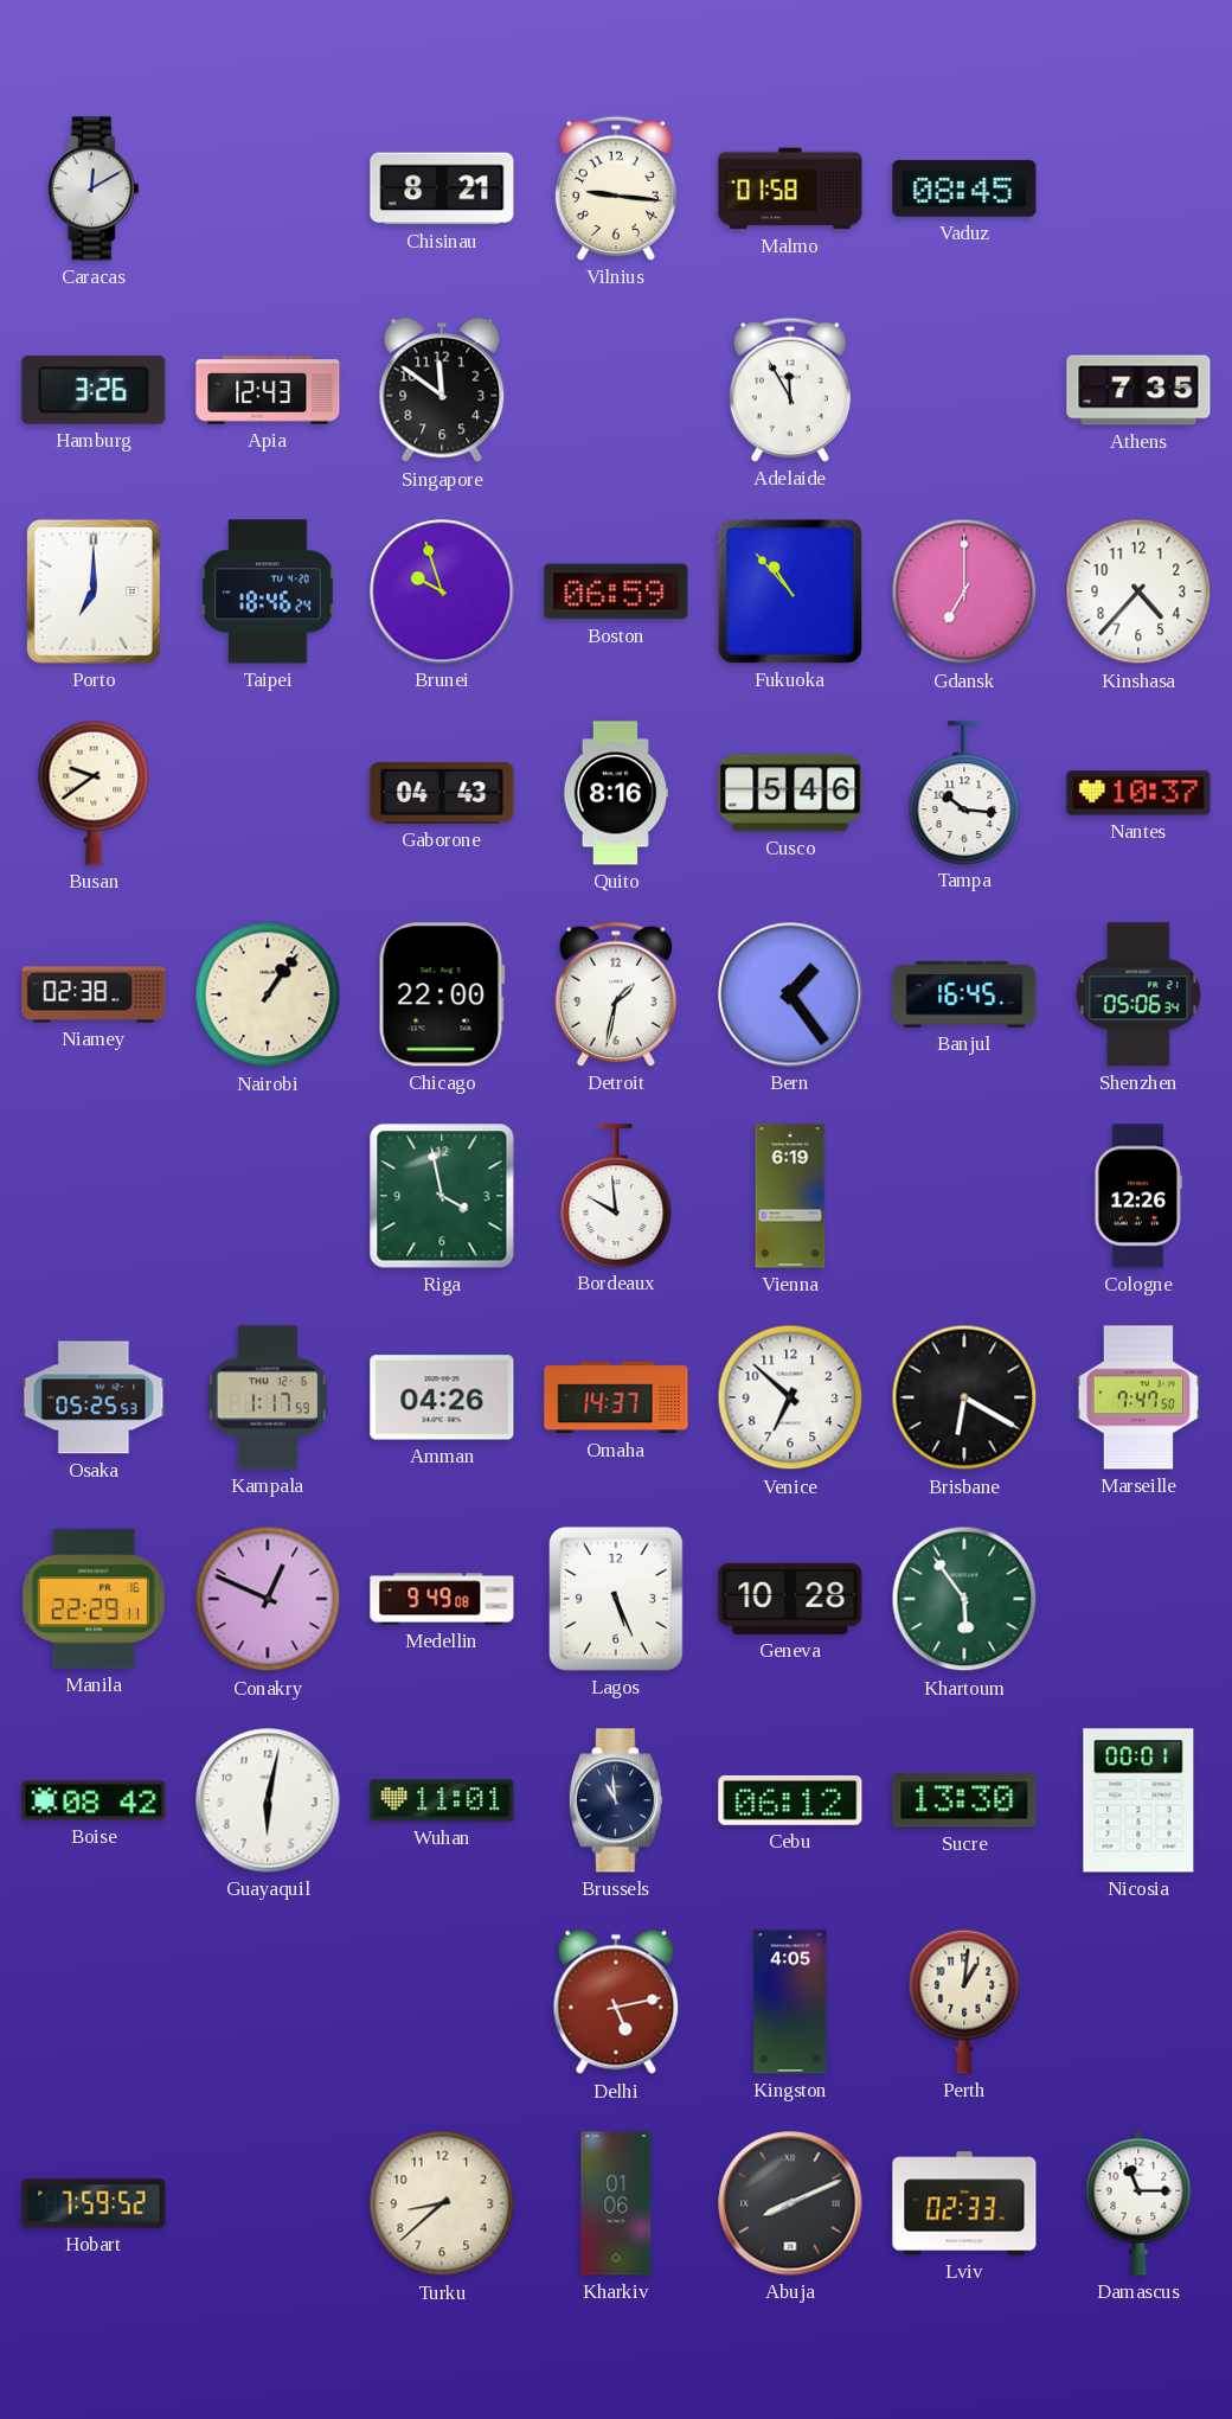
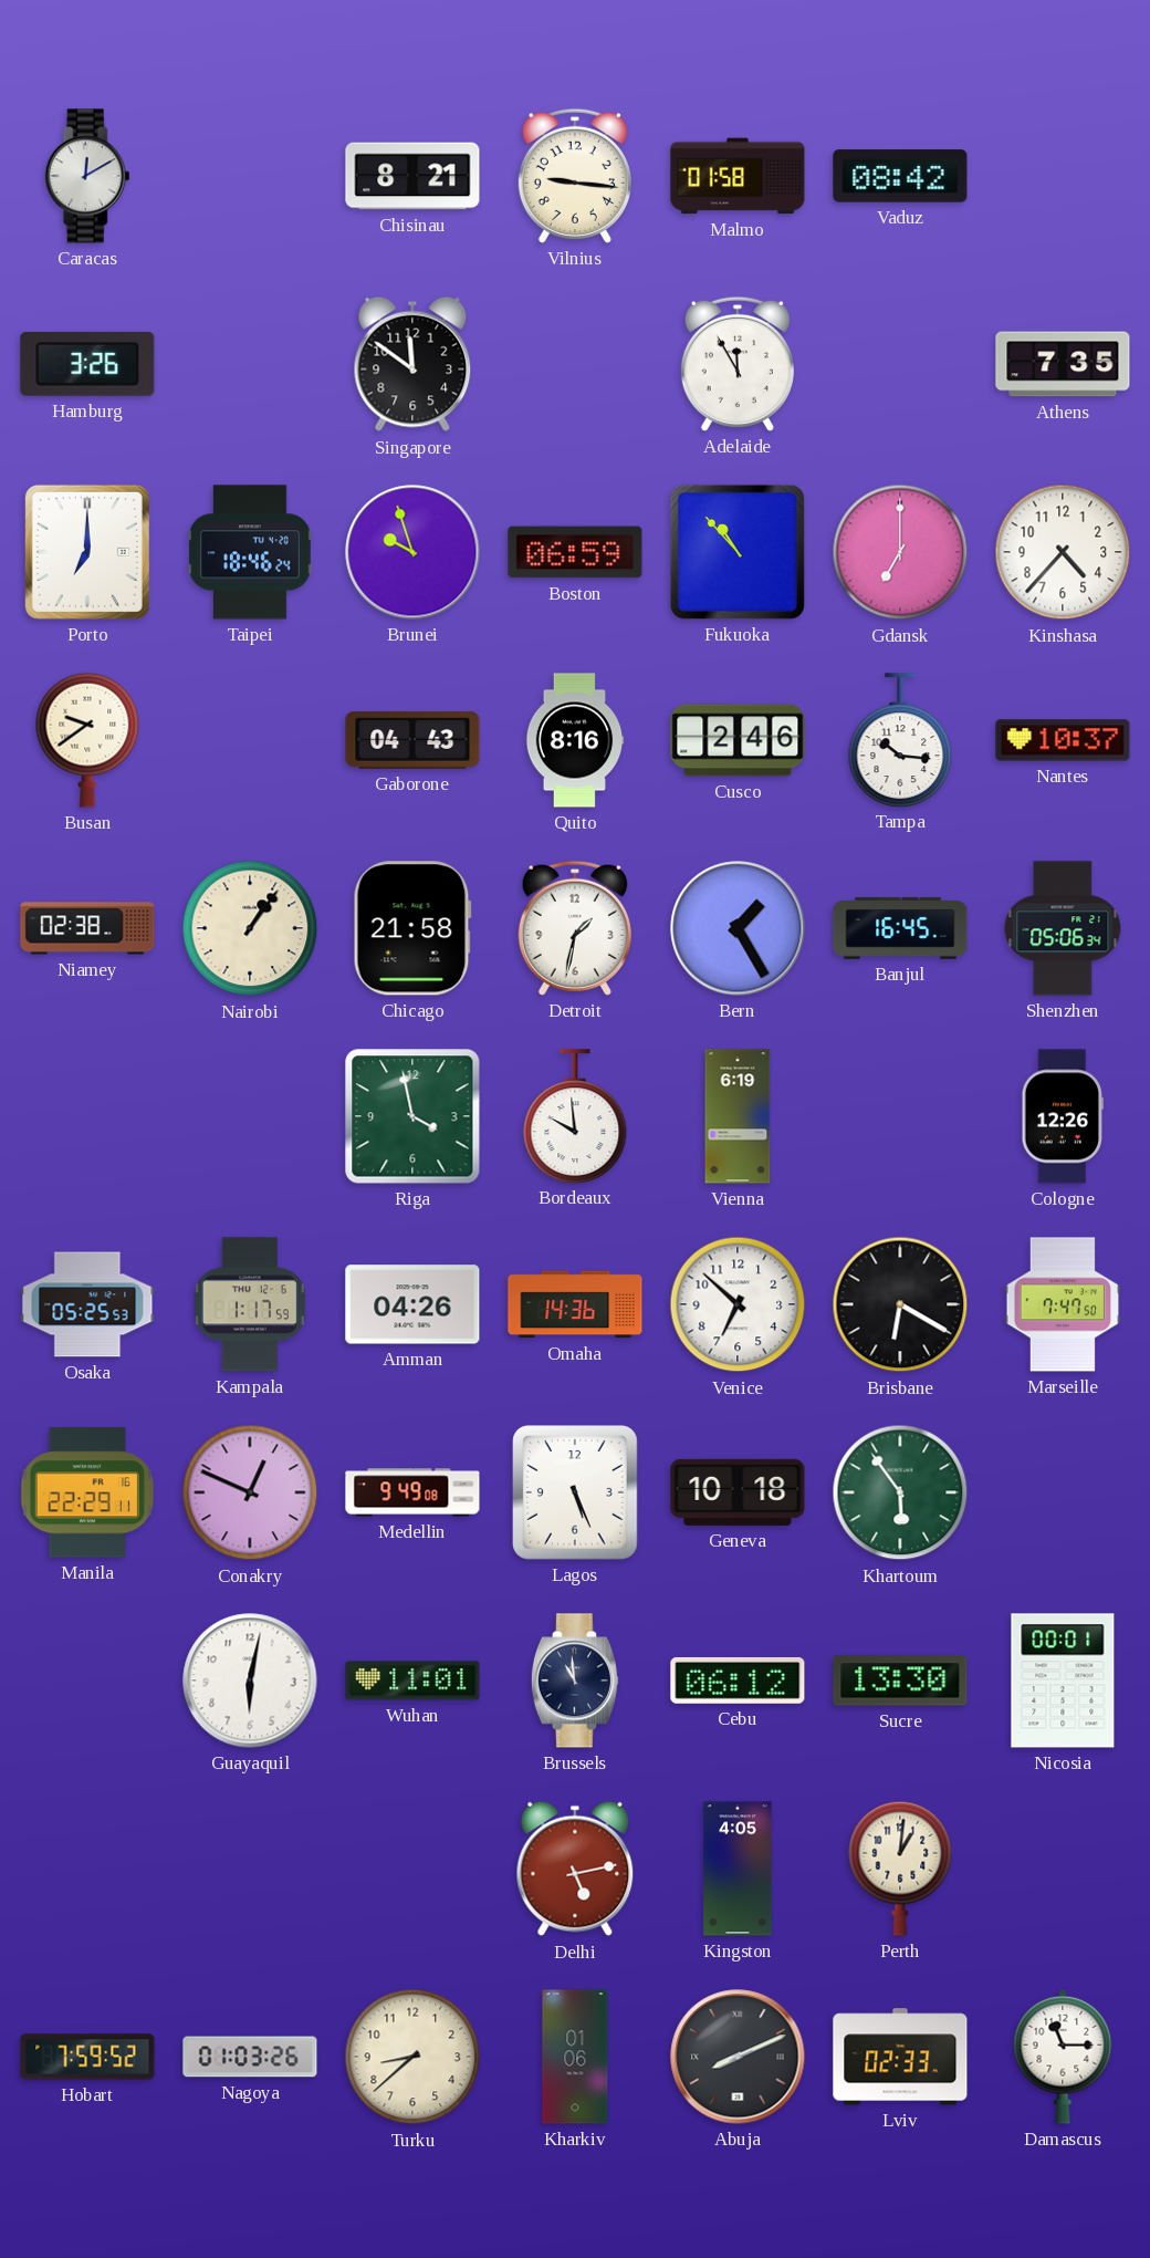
Vaduz: 08:45 -> 08:42 (900, 176)
Apia: 12:43 -> none (268, 391)
Cusco: 5:46 -> 2:46 (738, 740)
Chicago: 22:00 -> 21:58 (412, 928)
Bern: 1:24 -> 1:25 (738, 928)
Omaha: 14:37 -> 14:36 (575, 1304)
Geneva: 10:28 -> 10:18 (738, 1492)
Boise: 08:42 -> none (94, 1800)
Nagoya: none -> 01:03 (250, 2057)
